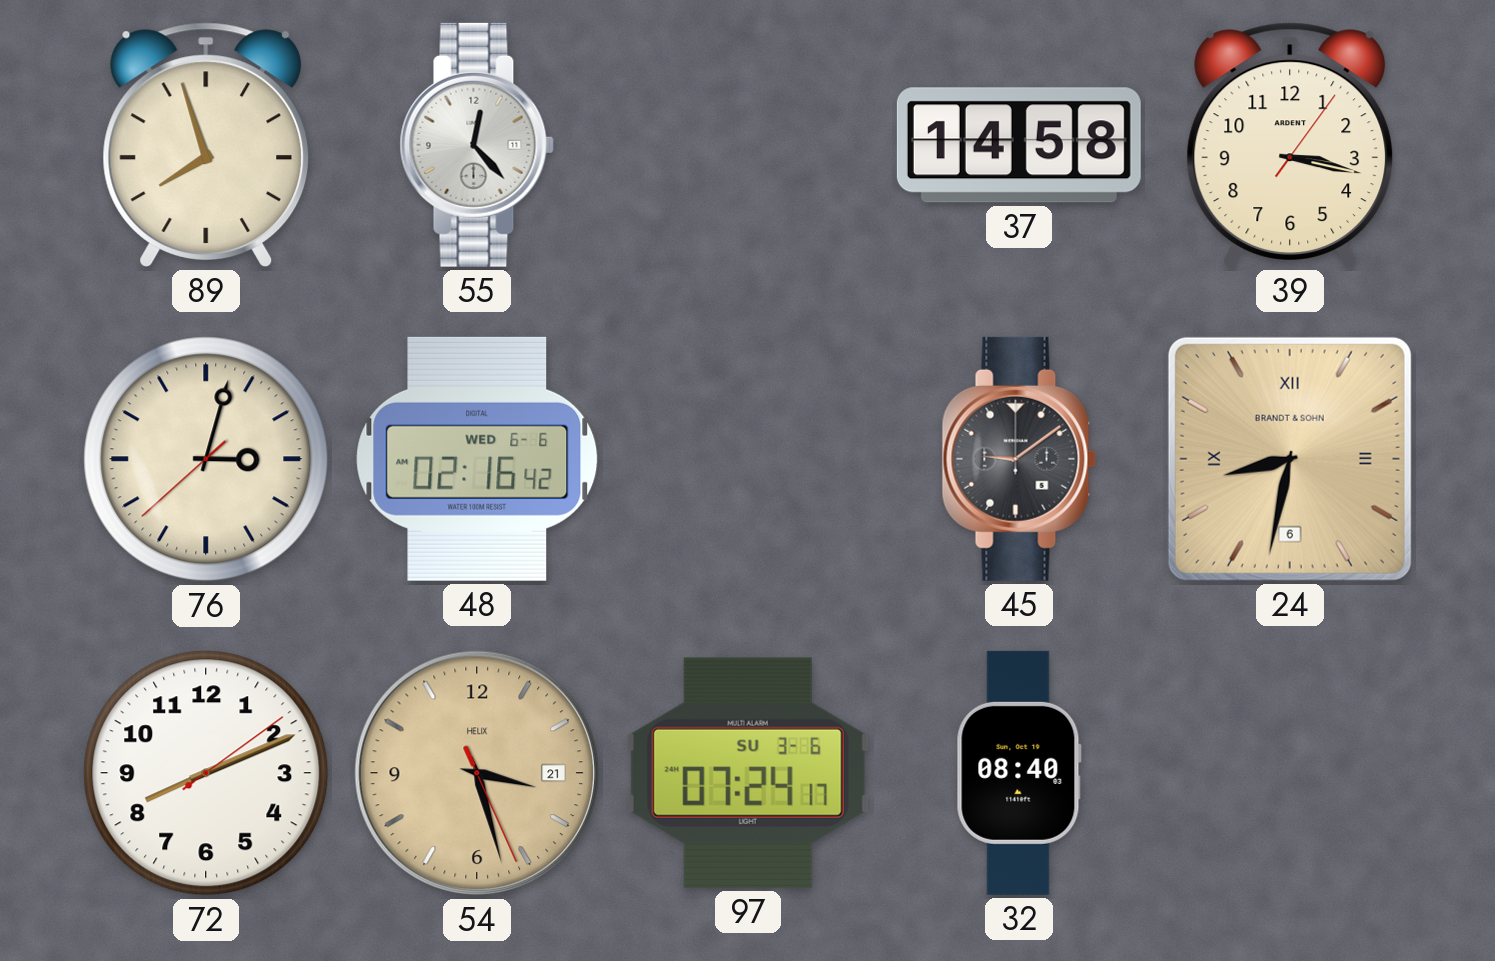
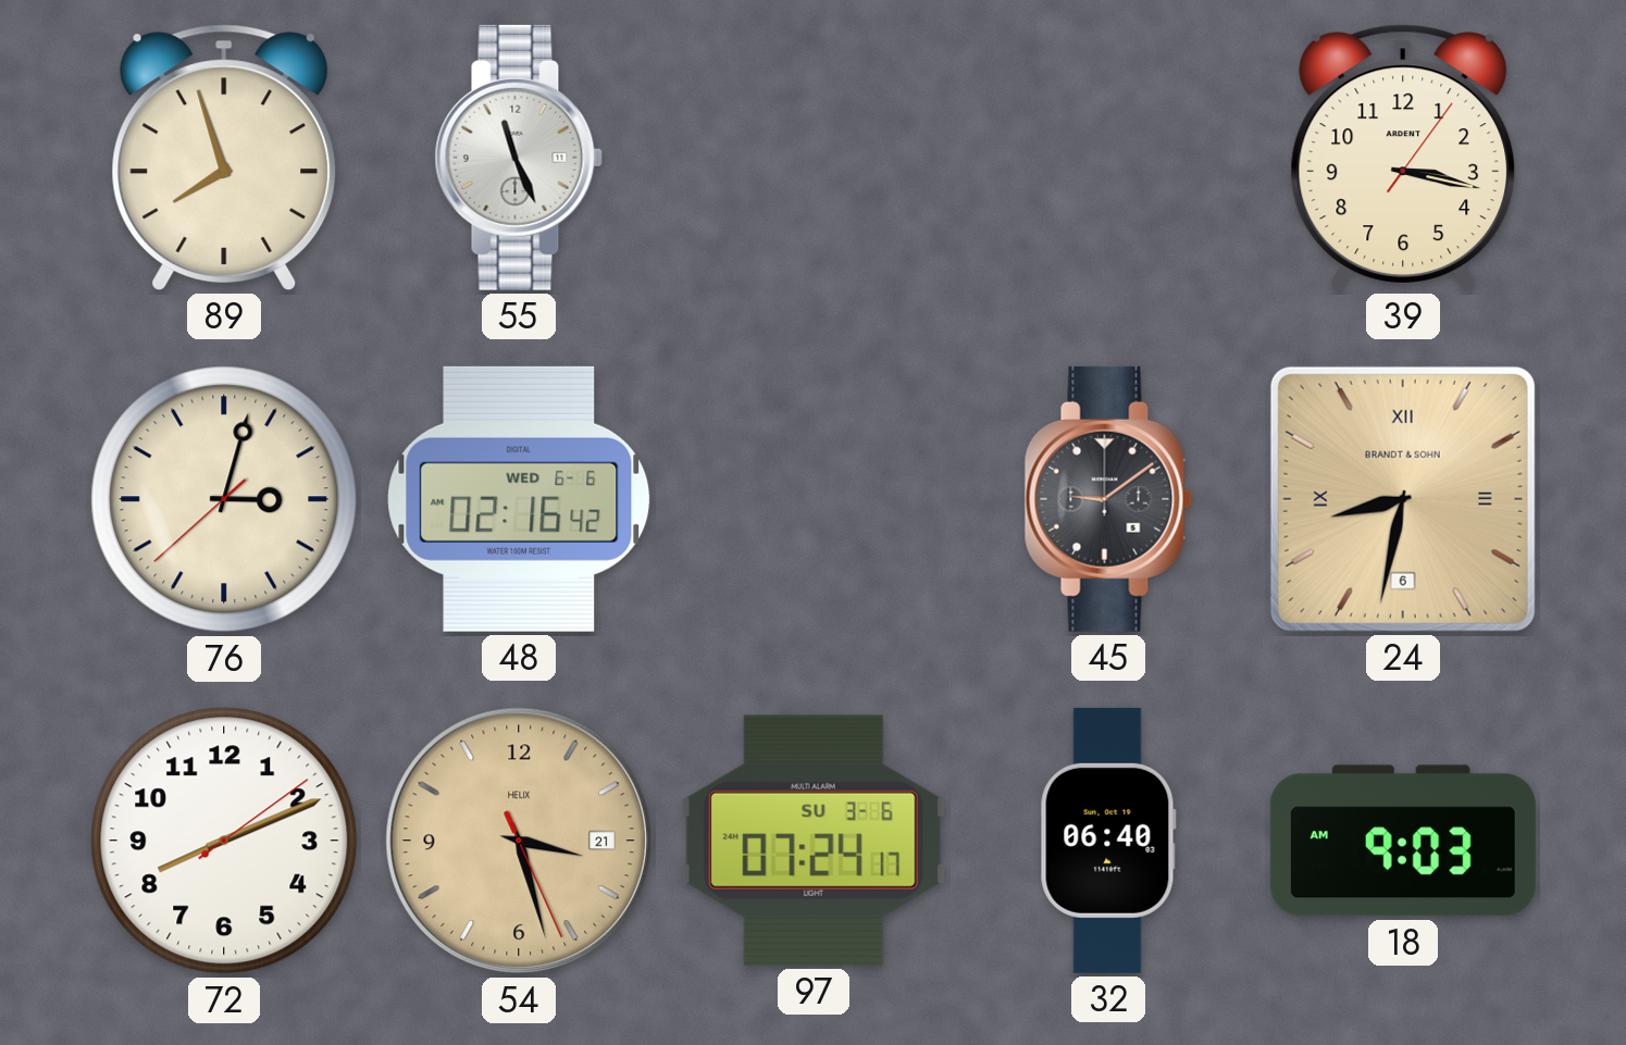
55: 12:23 -> 11:26 (519, 158)
37: 14:58 -> none (1019, 145)
32: 08:40 -> 06:40 (1108, 841)
18: none -> 9:03 (1403, 841)
